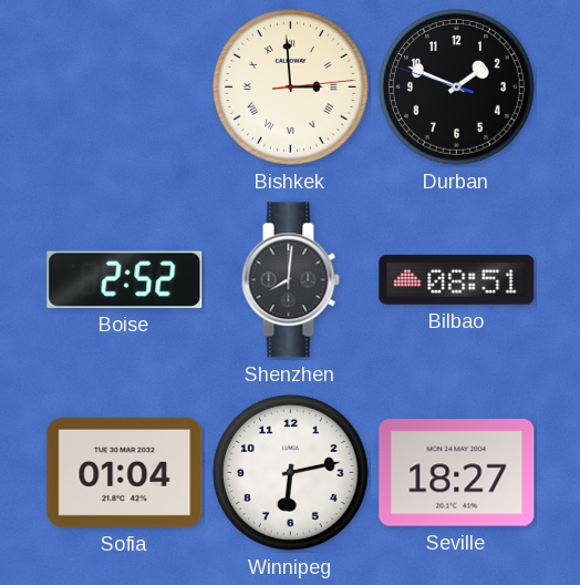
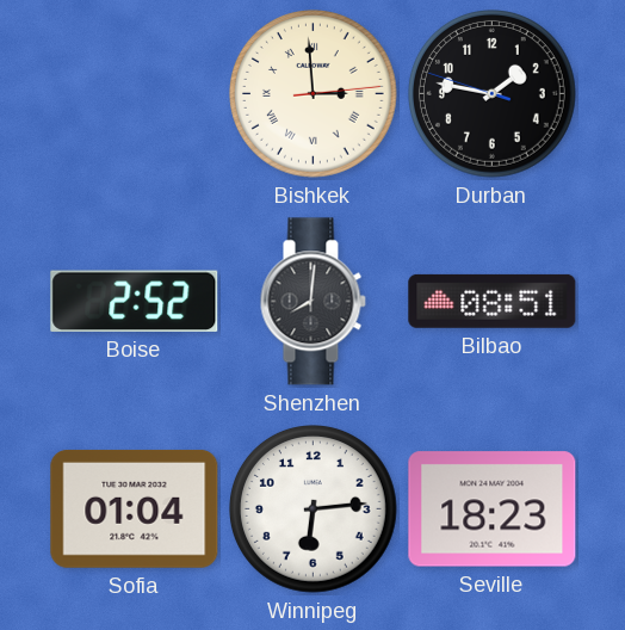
Durban: 1:48 -> 1:46 (493, 94)
Winnipeg: 6:13 -> 6:14 (314, 509)
Seville: 18:27 -> 18:23 (493, 509)
